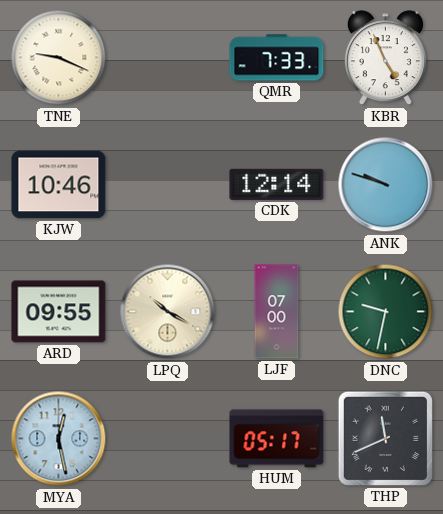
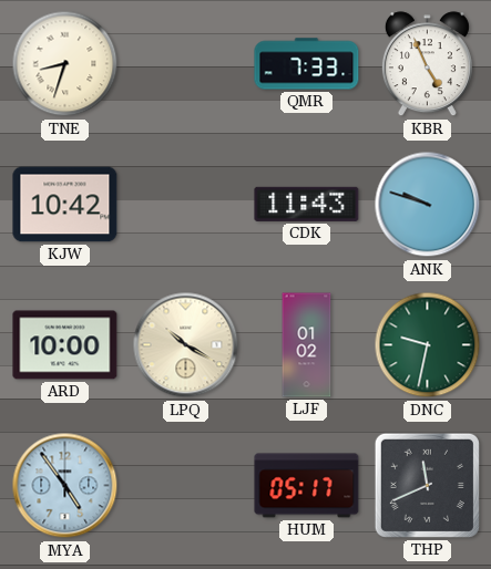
TNE: 9:19 -> 8:33 (65, 64)
KJW: 10:46 -> 10:42 (65, 205)
CDK: 12:14 -> 11:43 (307, 204)
ARD: 09:55 -> 10:00 (65, 345)
LJF: 07:00 -> 01:02 (307, 345)
MYA: 12:28 -> 4:54 (65, 486)
